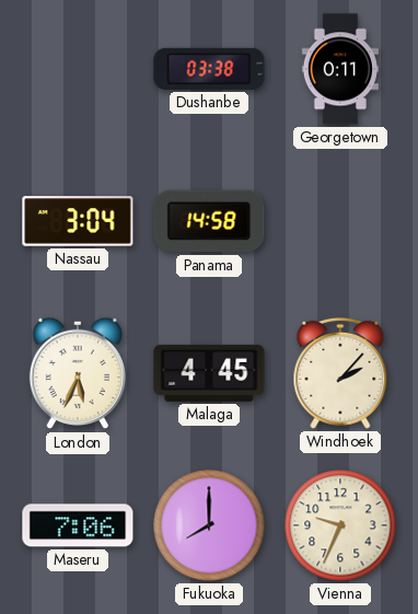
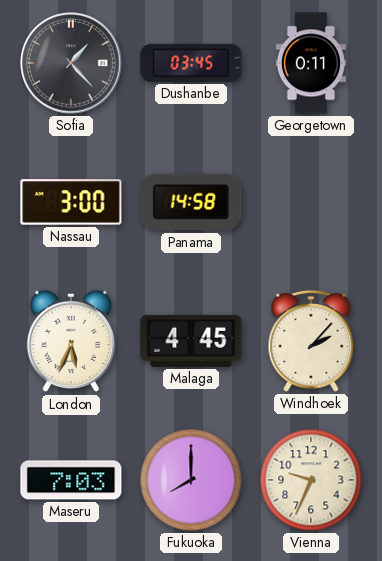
Sofia: none -> 1:23 (71, 63)
Dushanbe: 03:38 -> 03:45 (191, 63)
Nassau: 3:04 -> 3:00 (71, 202)
Maseru: 7:06 -> 7:03 (71, 480)
